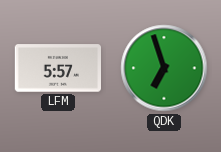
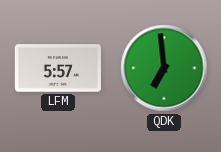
QDK: 6:57 -> 6:59 (164, 68)
